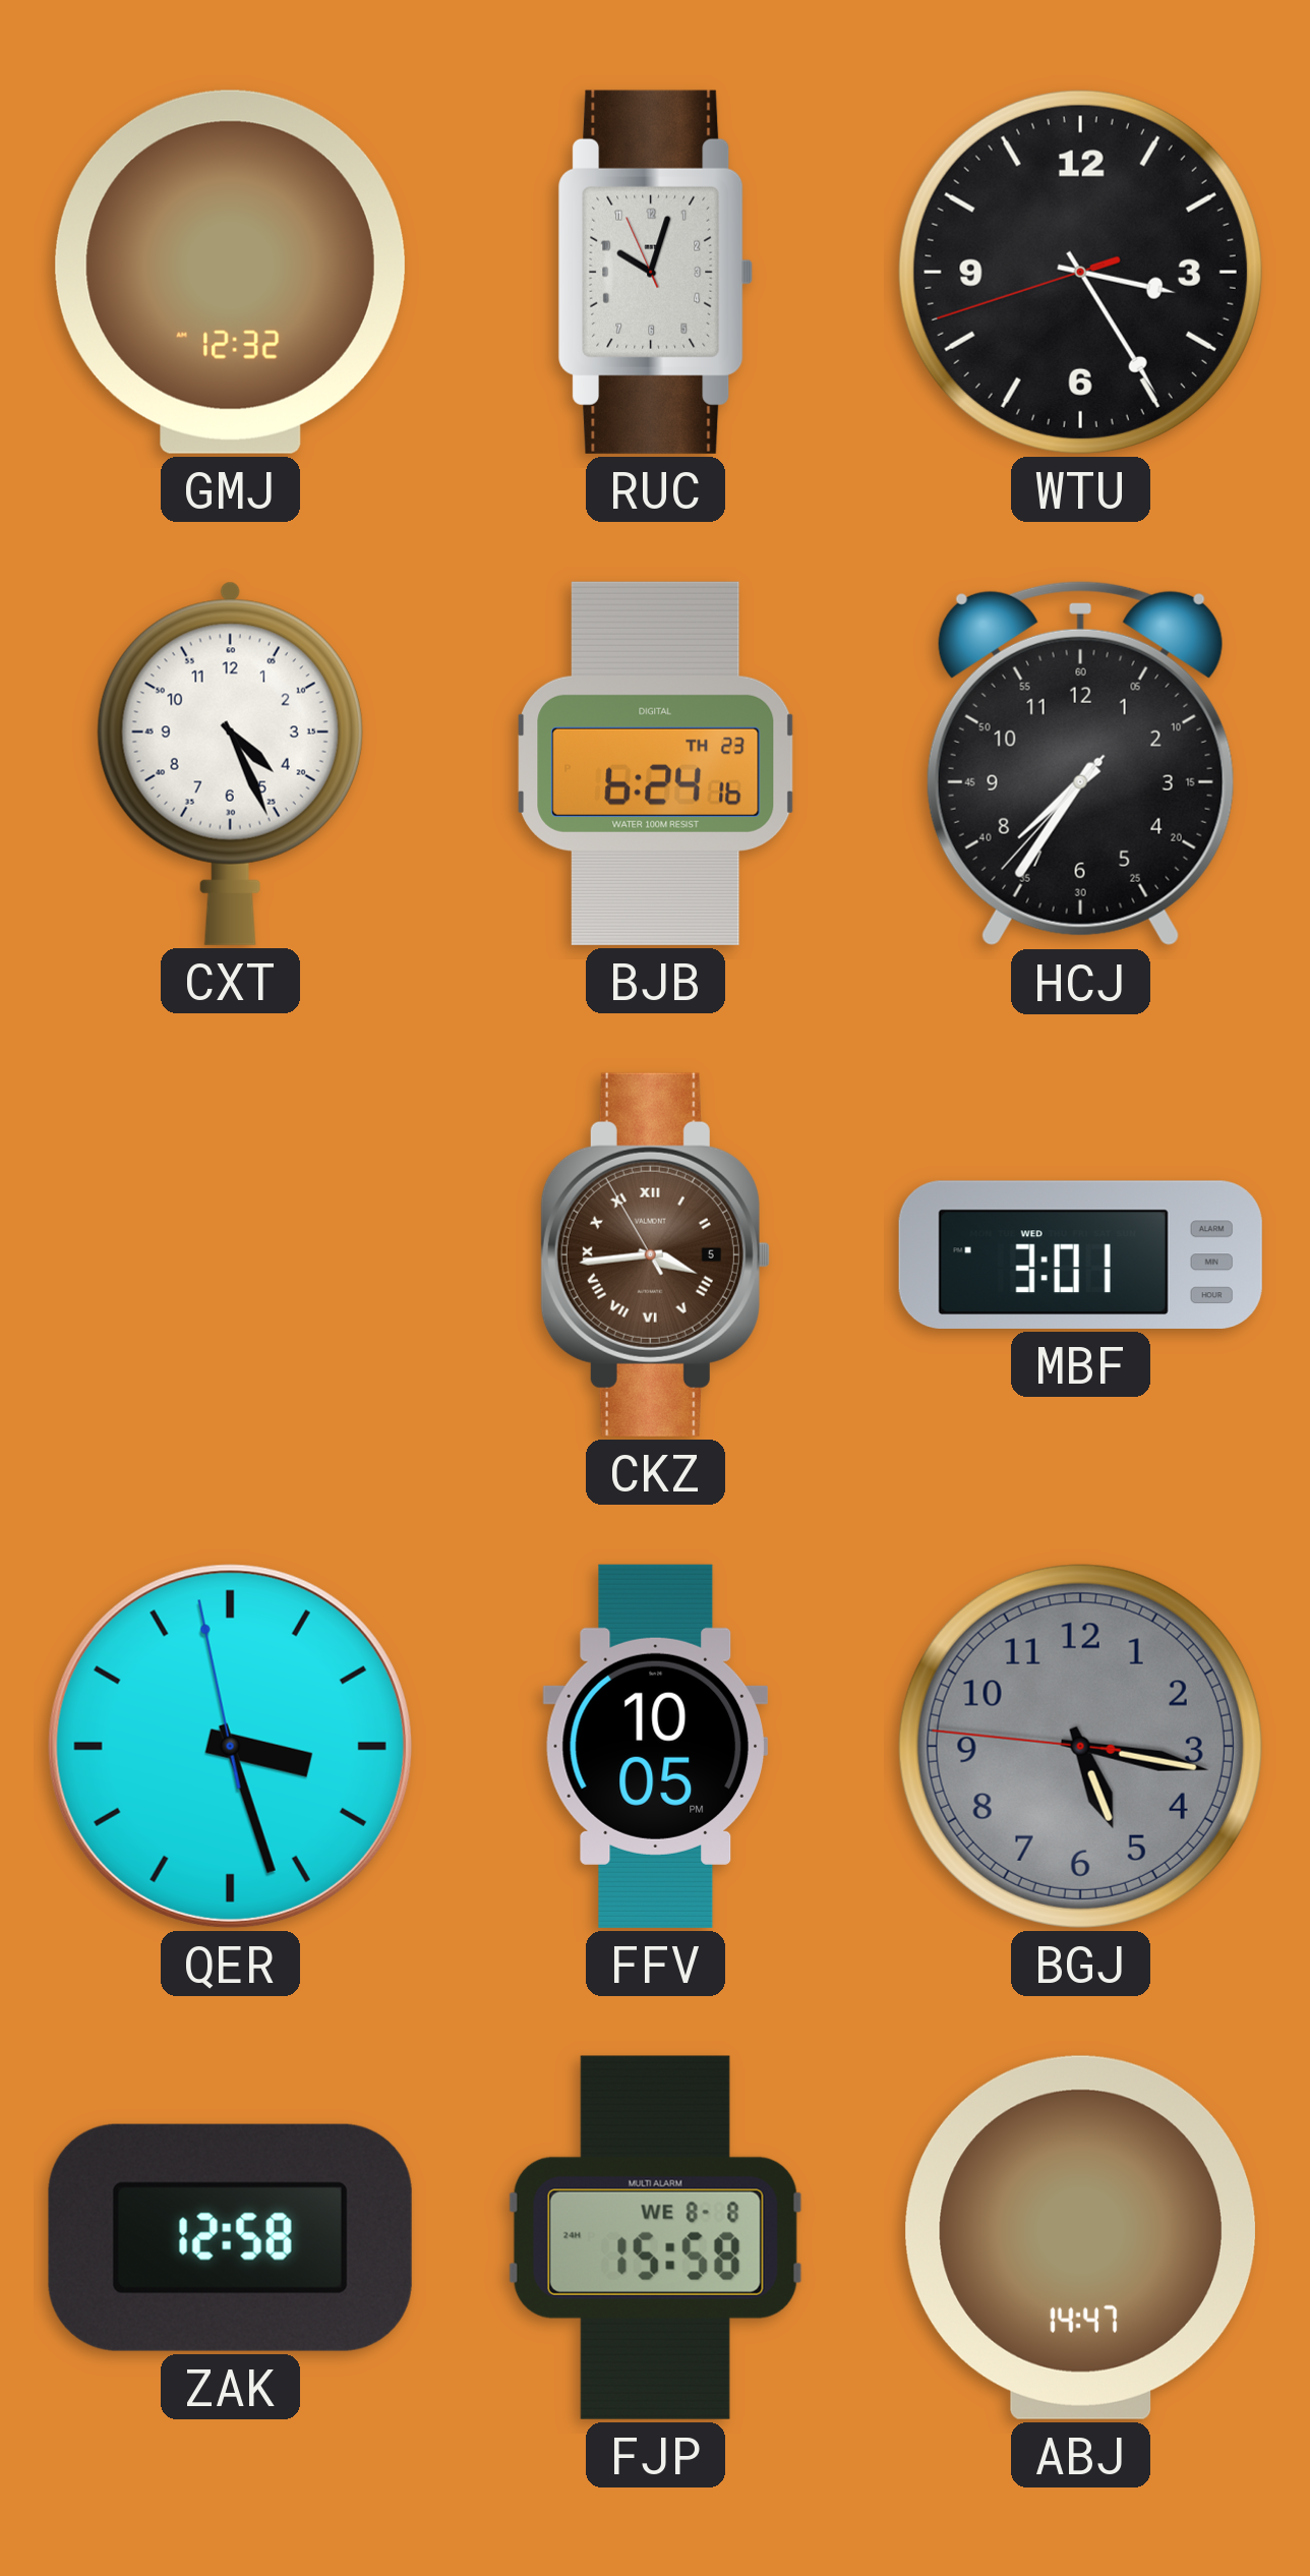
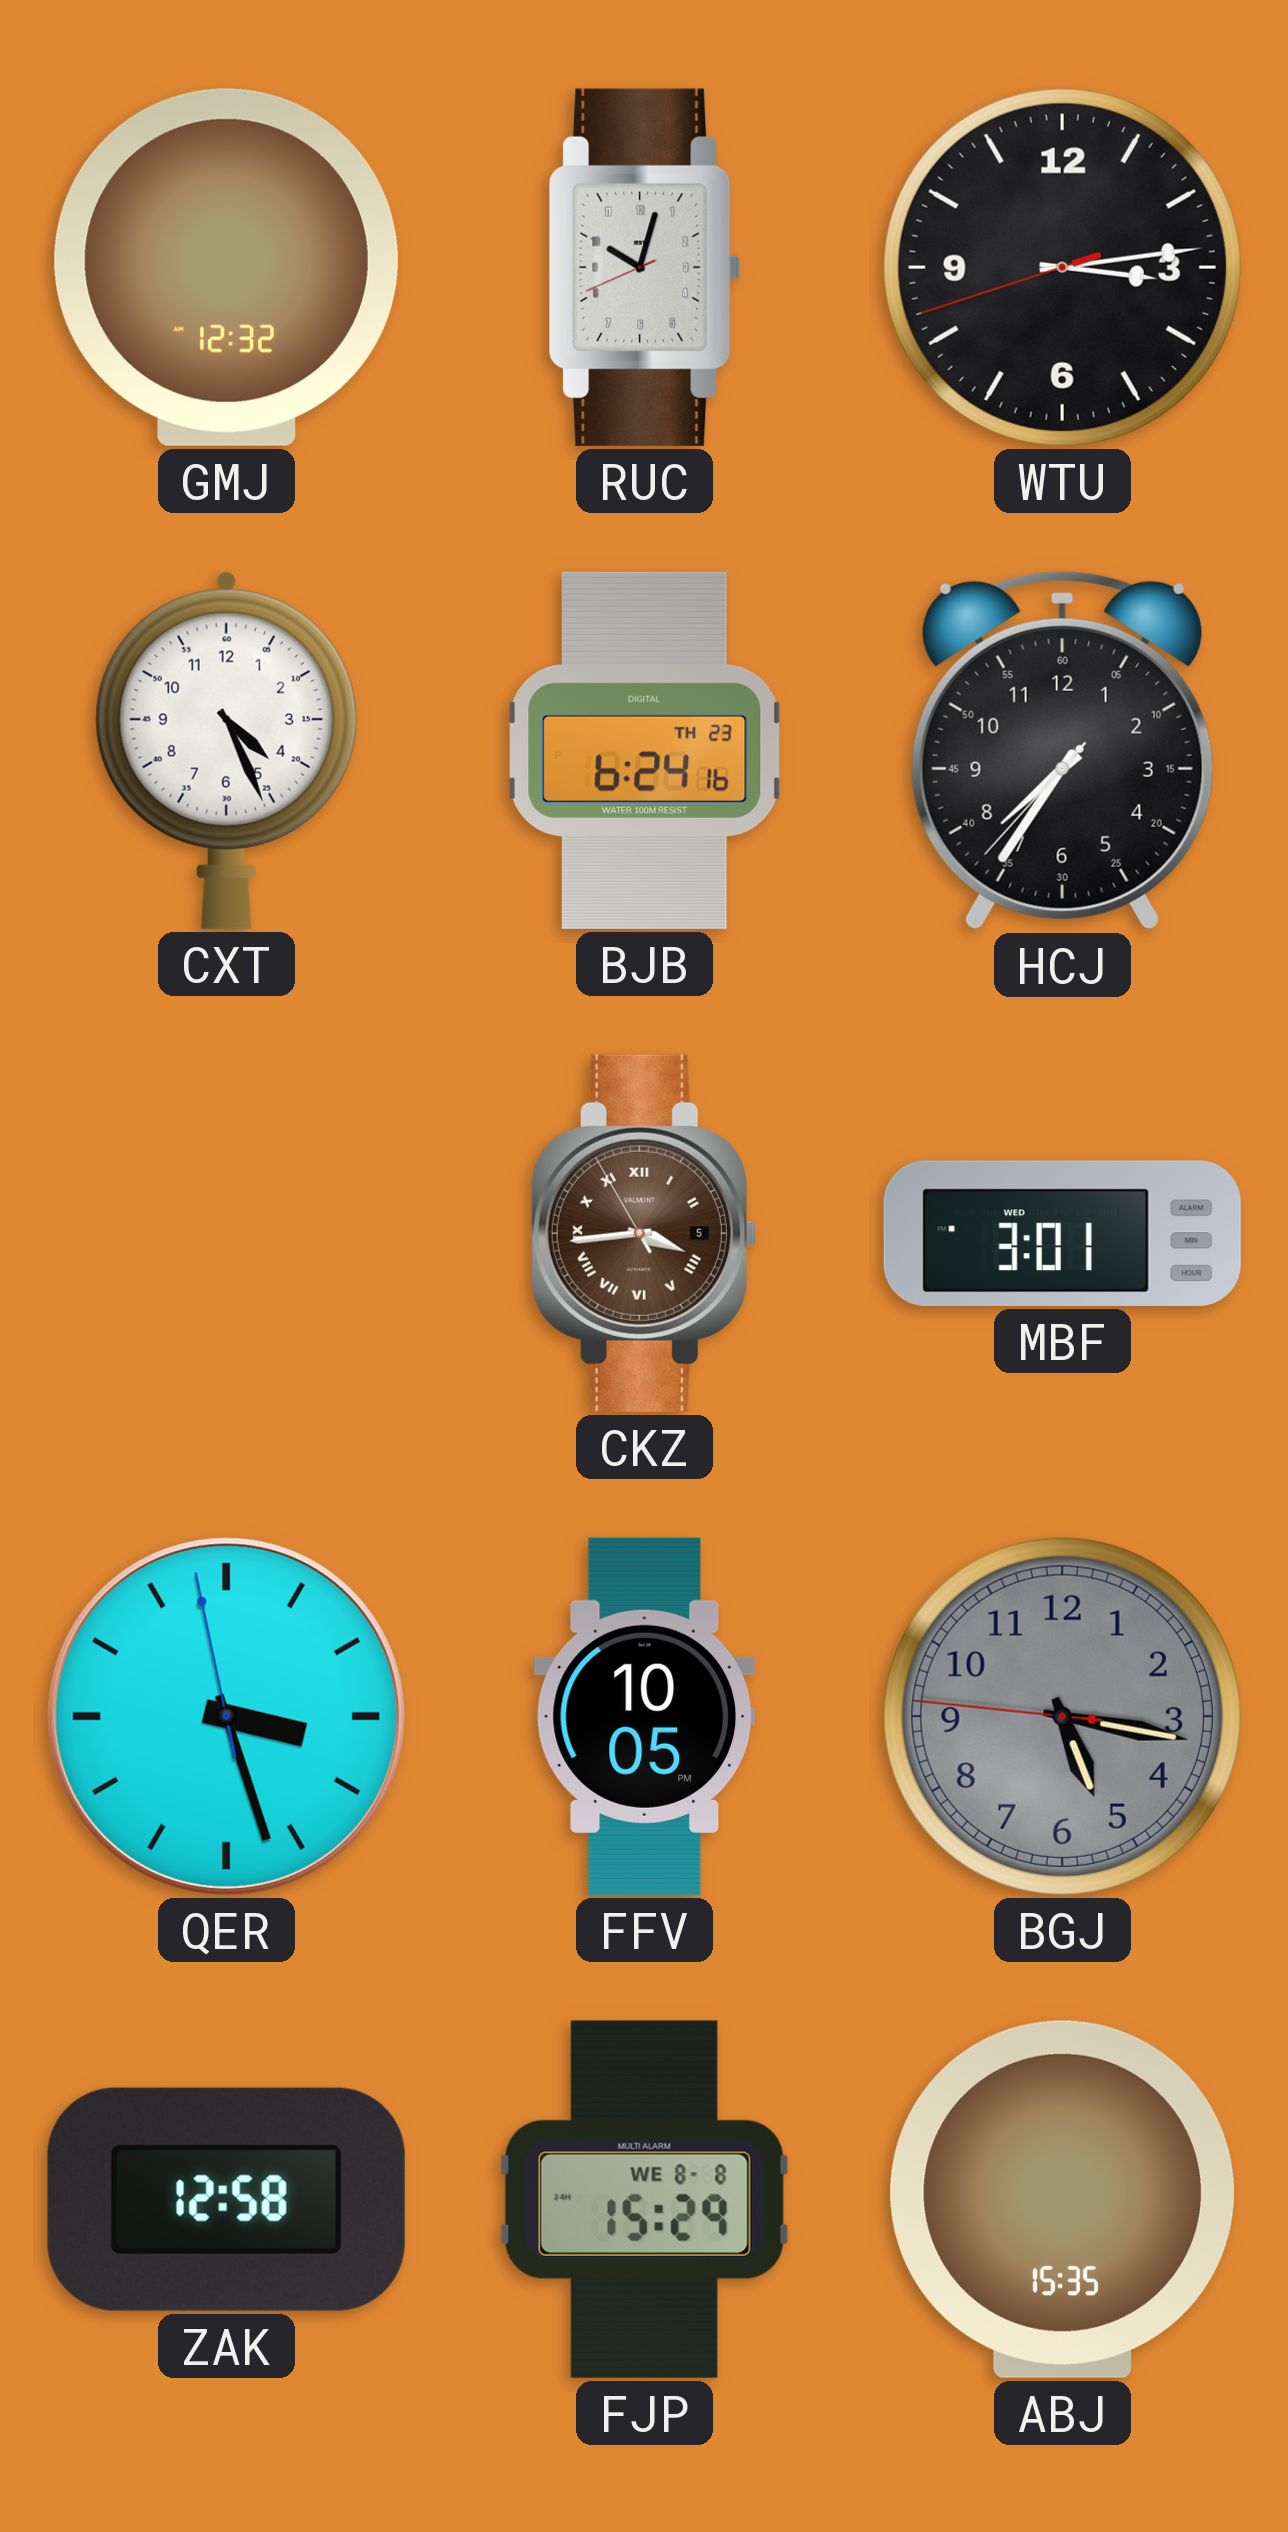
RUC: 10:02:56 -> 10:02:41 (645, 267)
WTU: 3:24 -> 3:13 (1062, 267)
FJP: 15:58 -> 15:29 (644, 2199)
ABJ: 14:47 -> 15:35 (1062, 2199)
